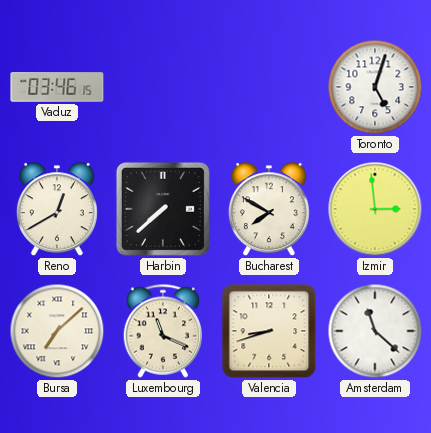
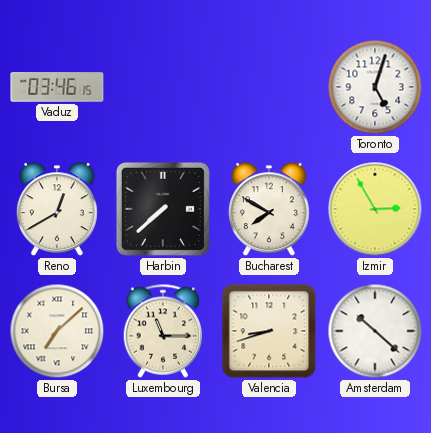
Izmir: 2:59 -> 2:55 (375, 209)
Luxembourg: 11:19 -> 11:15 (163, 331)
Amsterdam: 11:22 -> 10:22 (375, 331)
